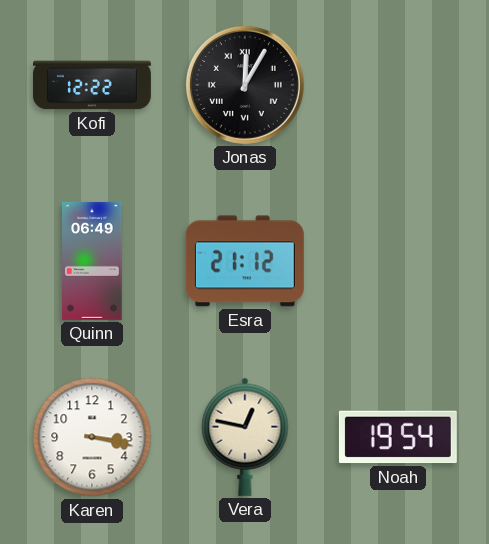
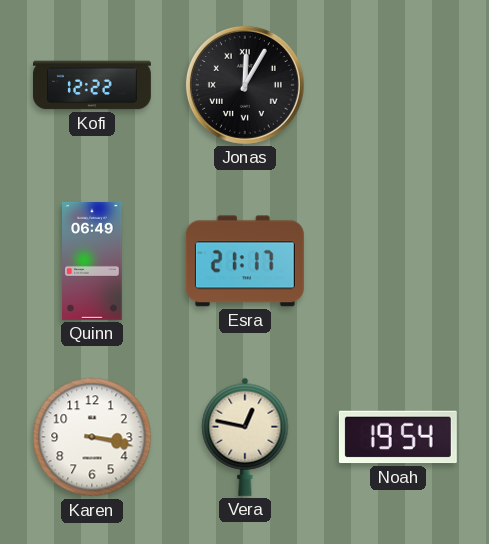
Esra: 21:12 -> 21:17 (245, 261)
